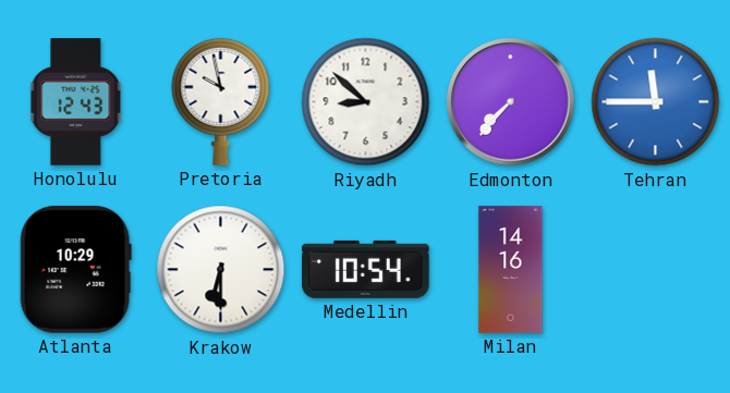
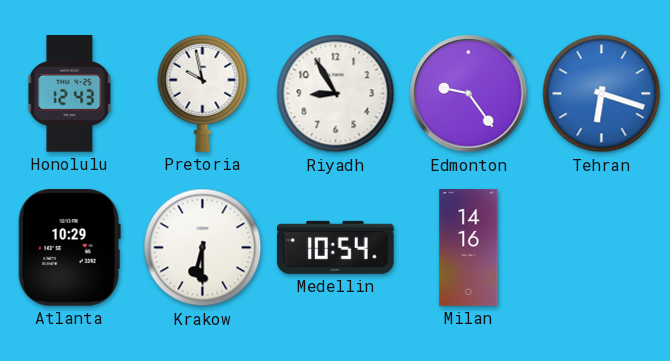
Riyadh: 8:52 -> 8:55 (336, 94)
Edmonton: 7:37 -> 9:24 (469, 94)
Tehran: 11:45 -> 6:18 (602, 94)
